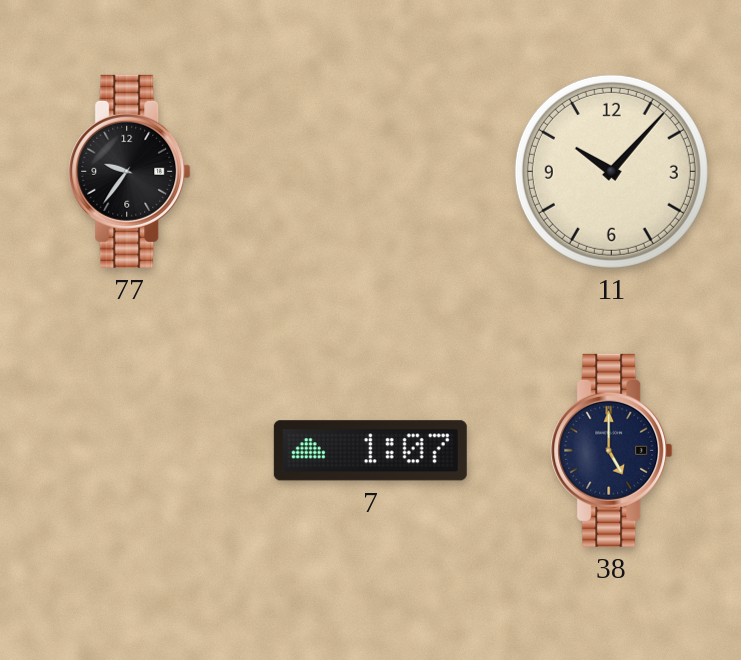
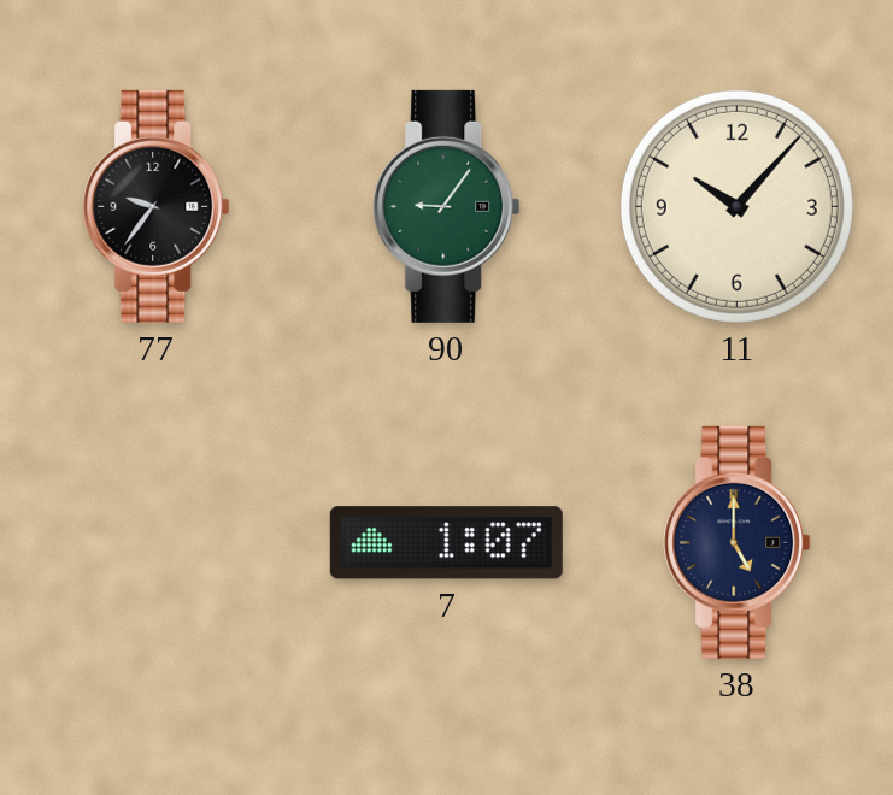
90: none -> 9:06 (447, 206)
